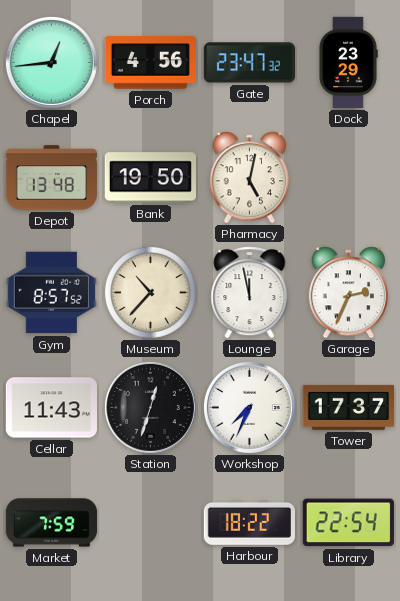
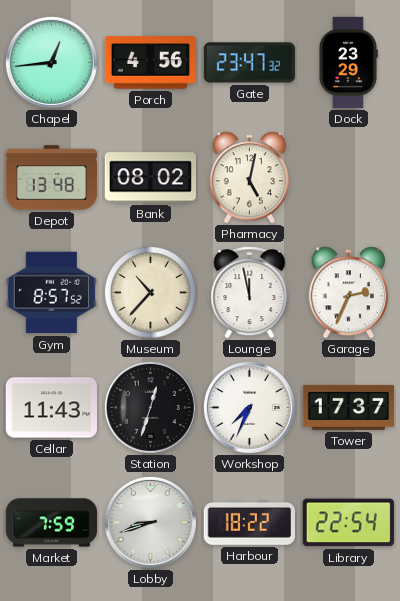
Bank: 19:50 -> 08:02 (150, 178)
Lobby: none -> 8:42 (150, 522)
